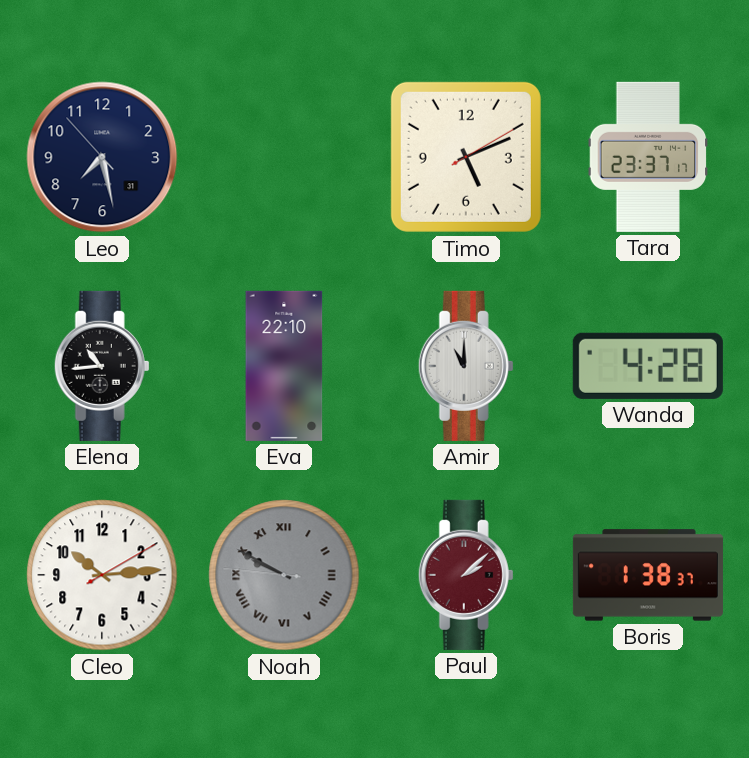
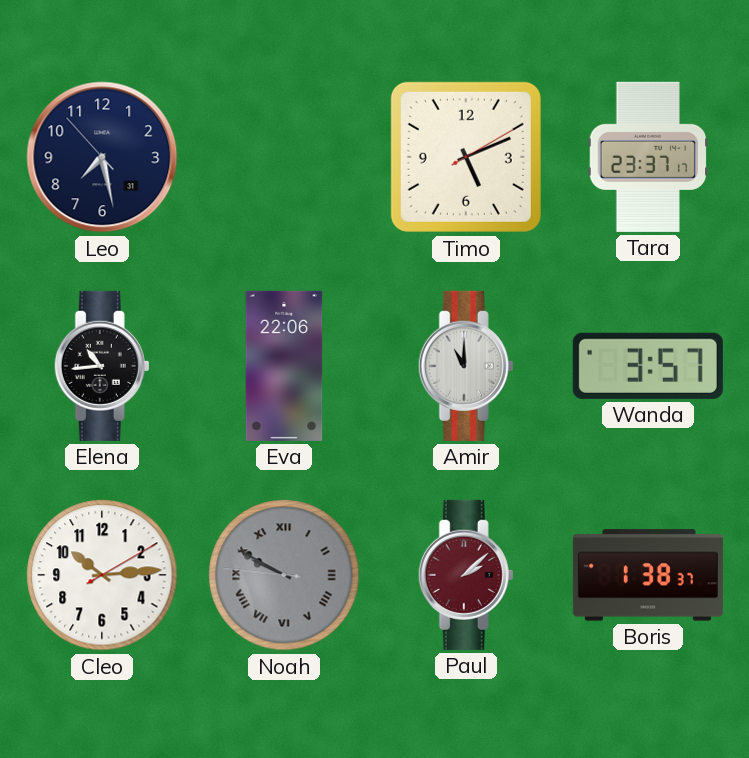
Eva: 22:10 -> 22:06 (284, 366)
Wanda: 4:28 -> 3:57 (648, 366)
